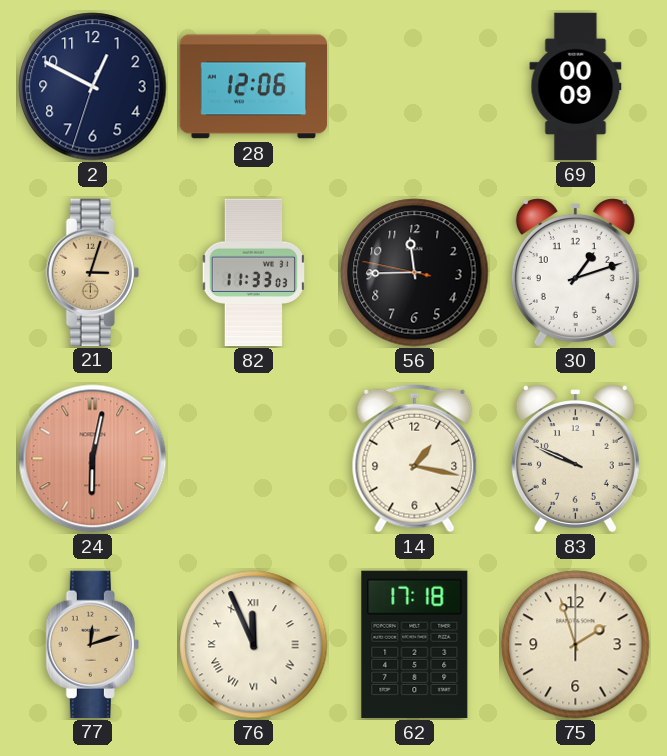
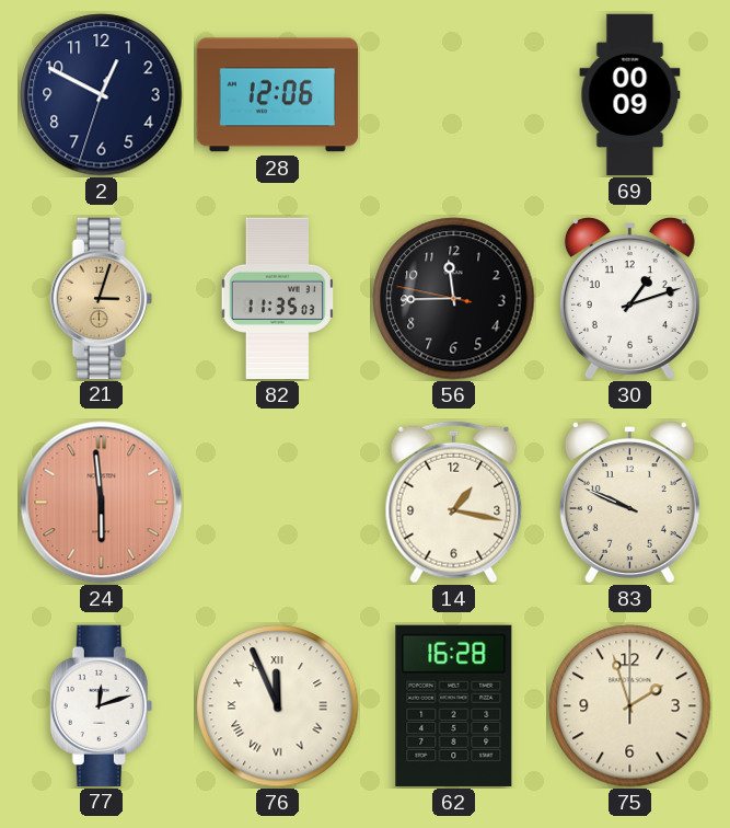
82: 11:33 -> 11:35 (277, 299)
24: 6:02 -> 5:59 (102, 503)
77 dial: champagne -> white (101, 705)
62: 17:18 -> 16:28 (454, 705)
